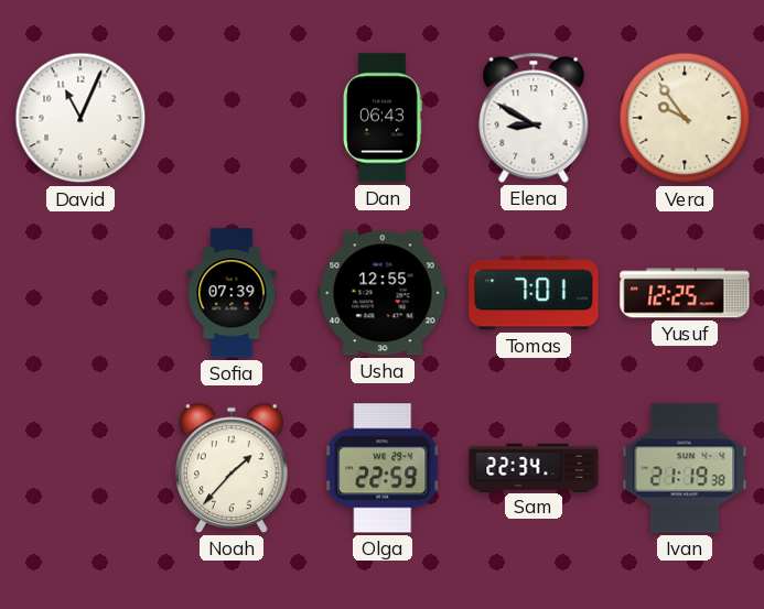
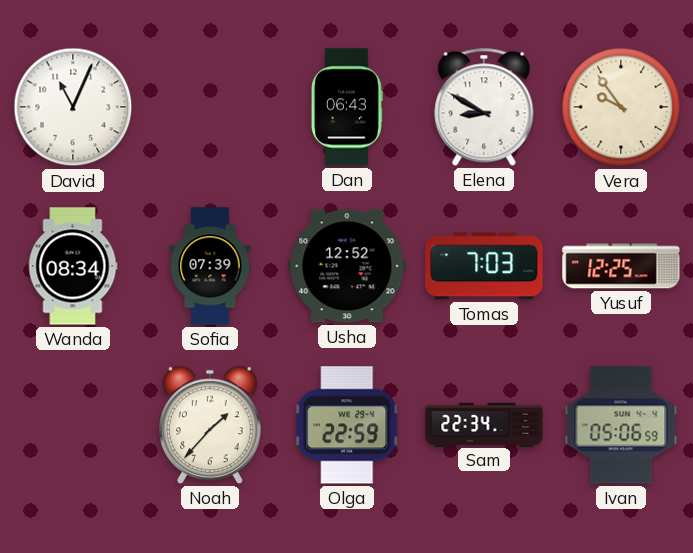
Wanda: none -> 08:34 (73, 266)
Usha: 12:55 -> 12:52 (347, 266)
Tomas: 7:01 -> 7:03 (484, 266)
Ivan: 21:19 -> 05:06 (621, 425)
